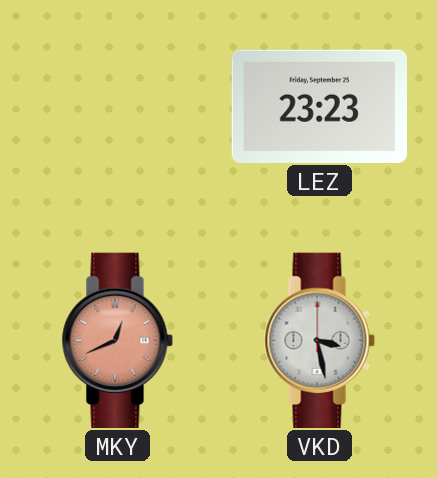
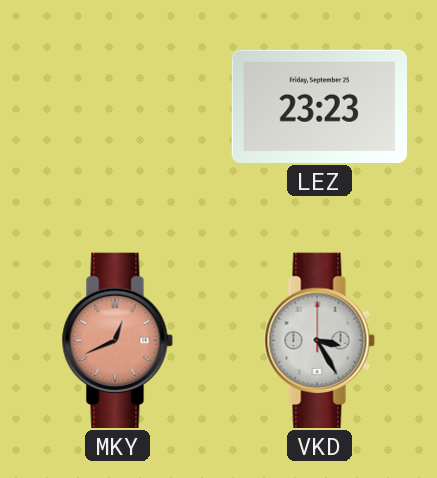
VKD: 3:28 -> 3:25 (319, 340)
